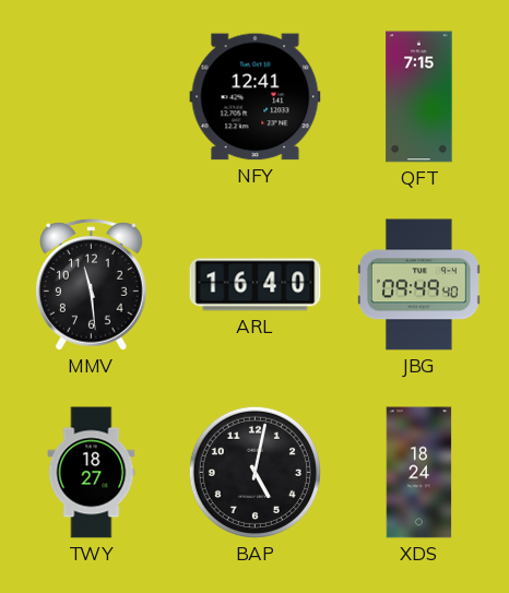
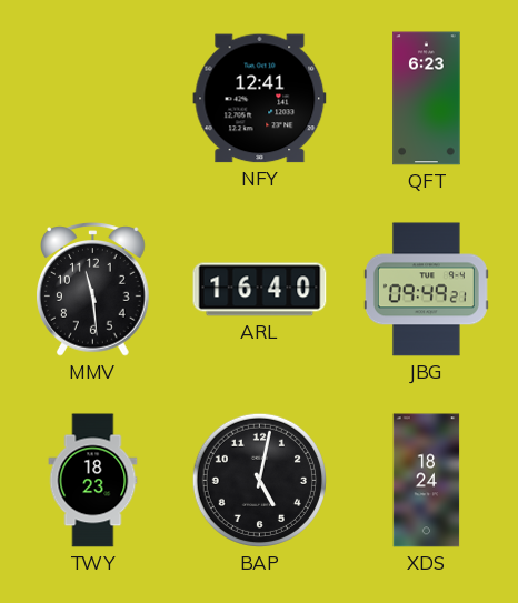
QFT: 7:15 -> 6:23 (427, 99)
JBG: 09:49:40 -> 09:49:21 (426, 290)
TWY: 18:27 -> 18:23 (93, 481)
